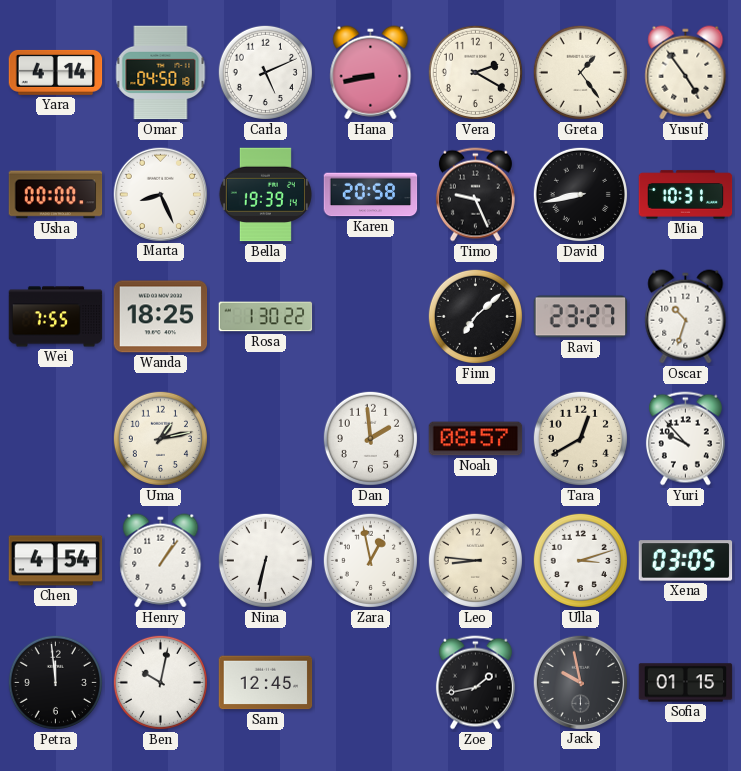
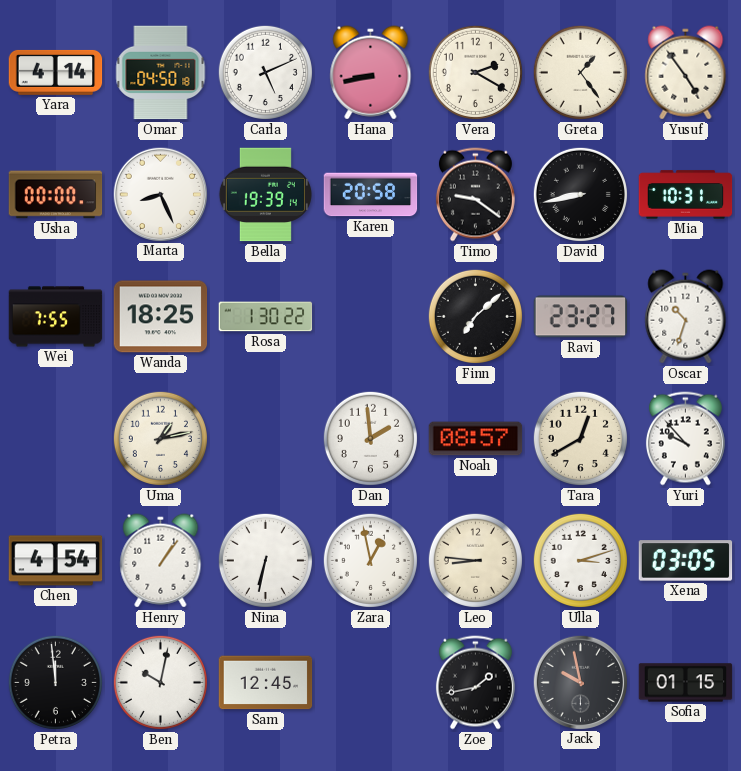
Timo: 9:26 -> 9:21 (475, 195)
